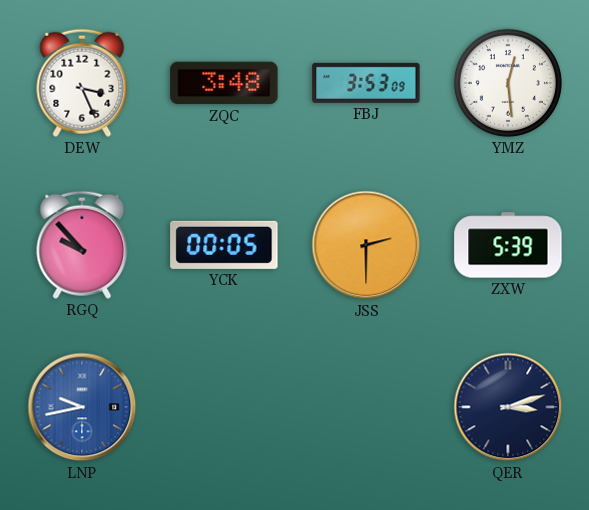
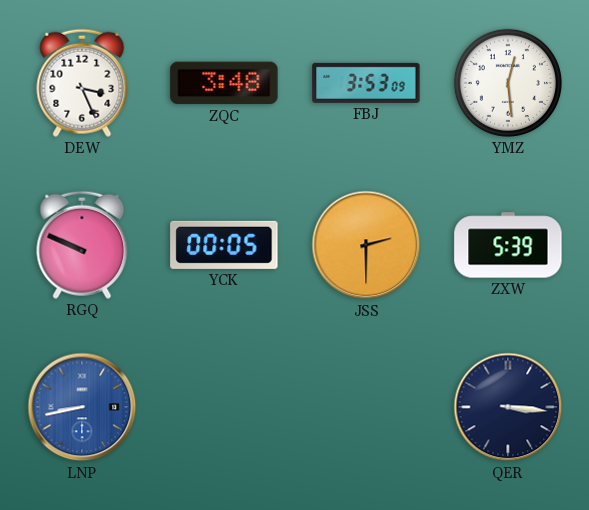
RGQ: 9:53 -> 9:49 (82, 245)
LNP: 9:43 -> 8:43 (82, 407)
QER: 3:12 -> 3:16 (508, 407)
